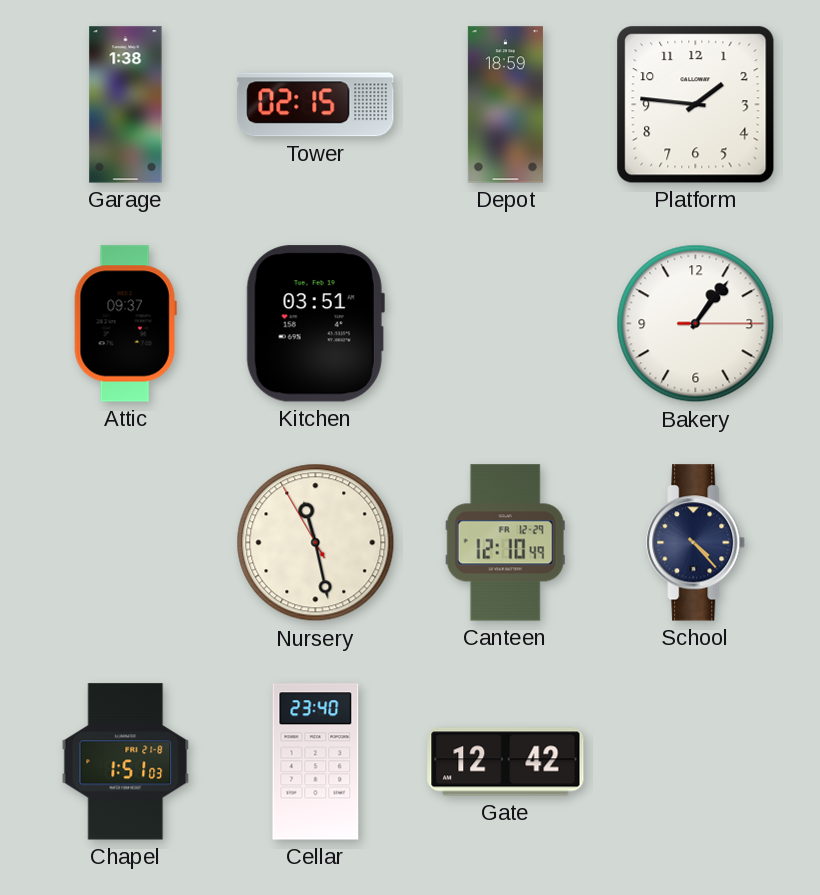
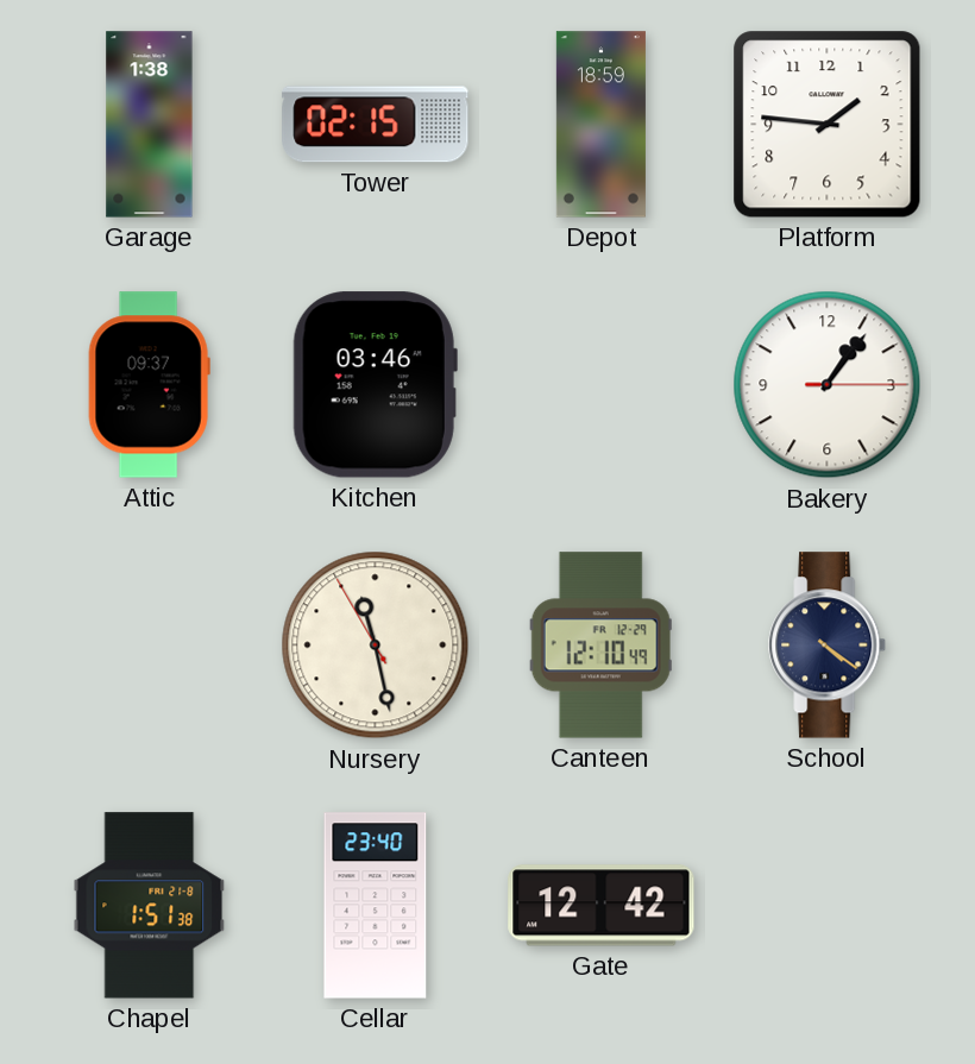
Kitchen: 03:51 -> 03:46 (375, 385)
School: 4:23 -> 4:21 (828, 646)
Chapel: 1:51:03 -> 1:51:38 (150, 906)
